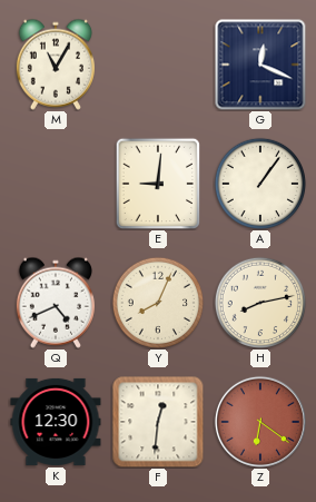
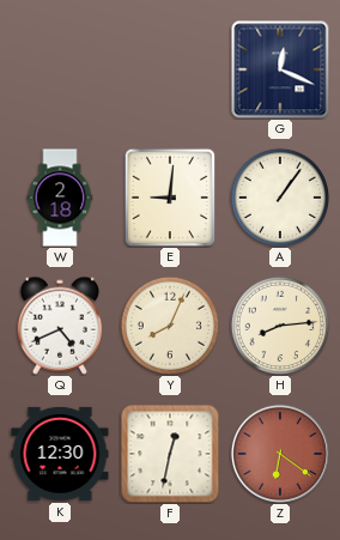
M: 11:05 -> none (56, 65)
W: none -> 2:18 (60, 198)
H: 8:13 -> 8:14 (279, 324)
F: 12:31 -> 12:32 (170, 454)
